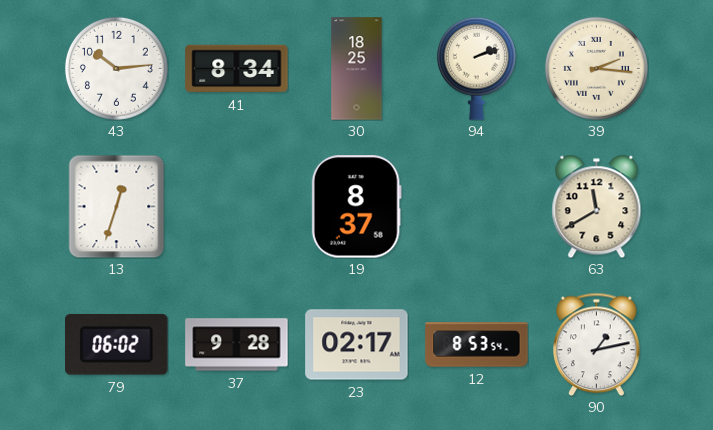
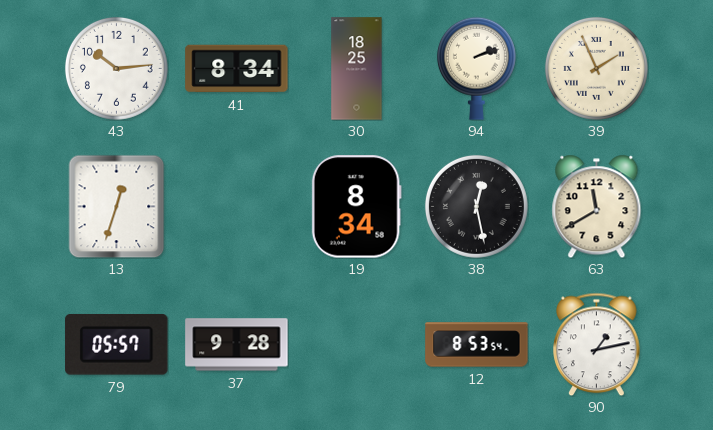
39: 2:16 -> 1:56 (596, 68)
19: 8:37 -> 8:34 (356, 207)
38: none -> 12:28 (476, 206)
79: 06:02 -> 05:57 (117, 344)
23: 02:17 -> none (357, 345)
